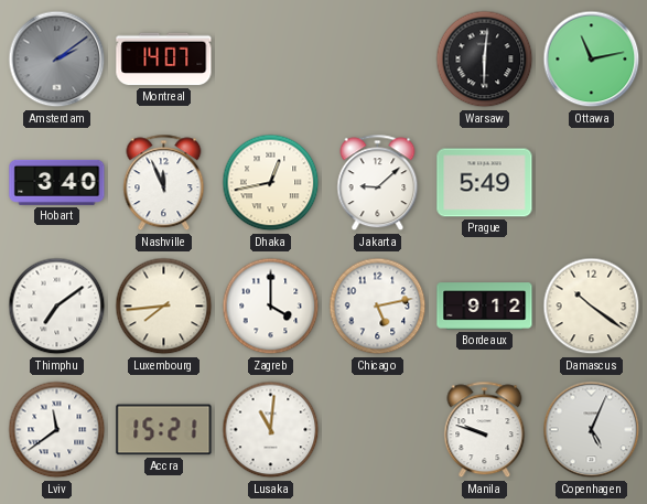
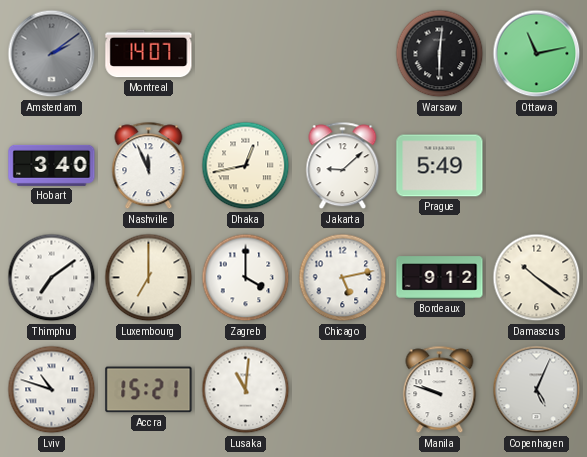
Luxembourg: 7:44 -> 7:00 (149, 278)
Lviv: 11:39 -> 10:48 (52, 390)
